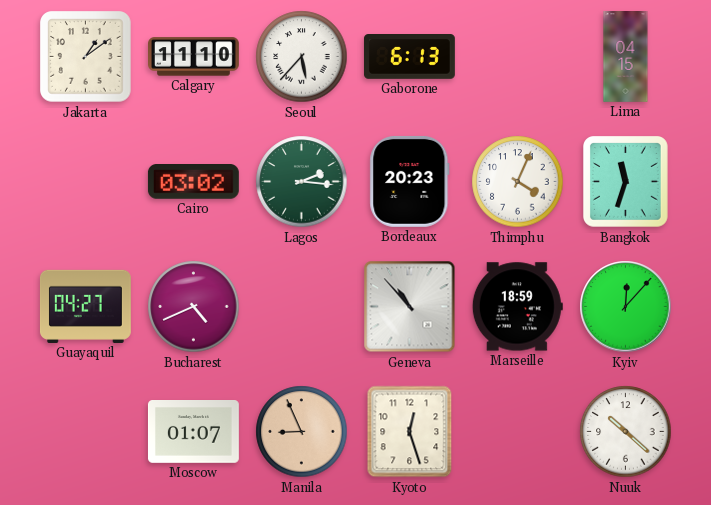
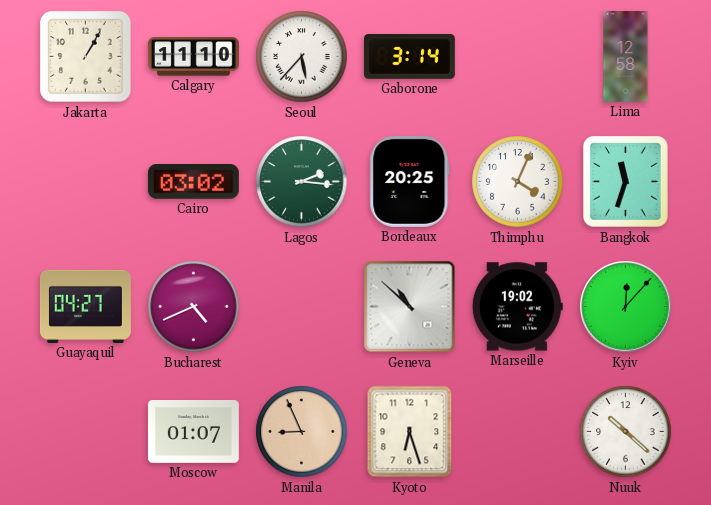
Jakarta: 1:09 -> 1:05 (86, 57)
Gaborone: 6:13 -> 3:14 (410, 57)
Lima: 04:15 -> 12:58 (626, 57)
Bordeaux: 20:23 -> 20:25 (410, 181)
Geneva: 10:53 -> 10:52 (410, 307)
Marseille: 18:59 -> 19:02 (517, 307)
Kyoto: 12:27 -> 6:27 (410, 432)
